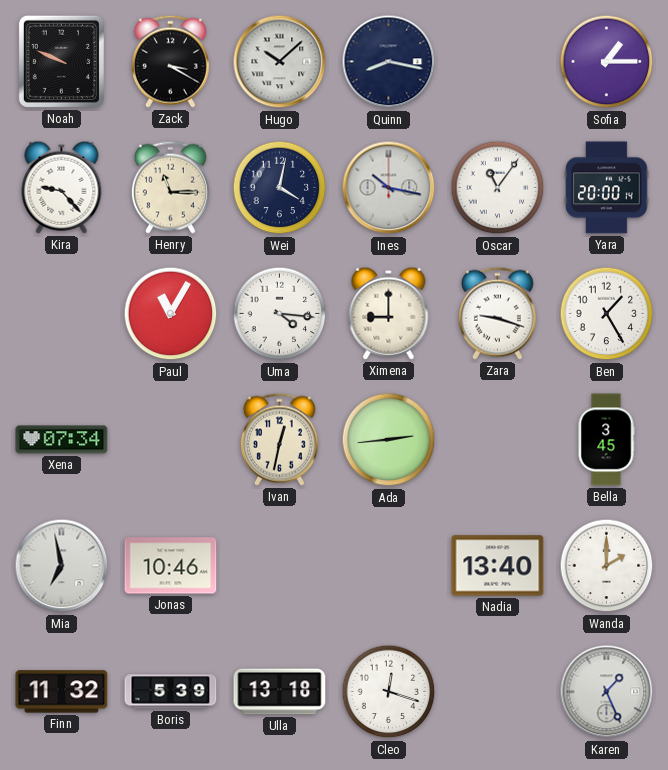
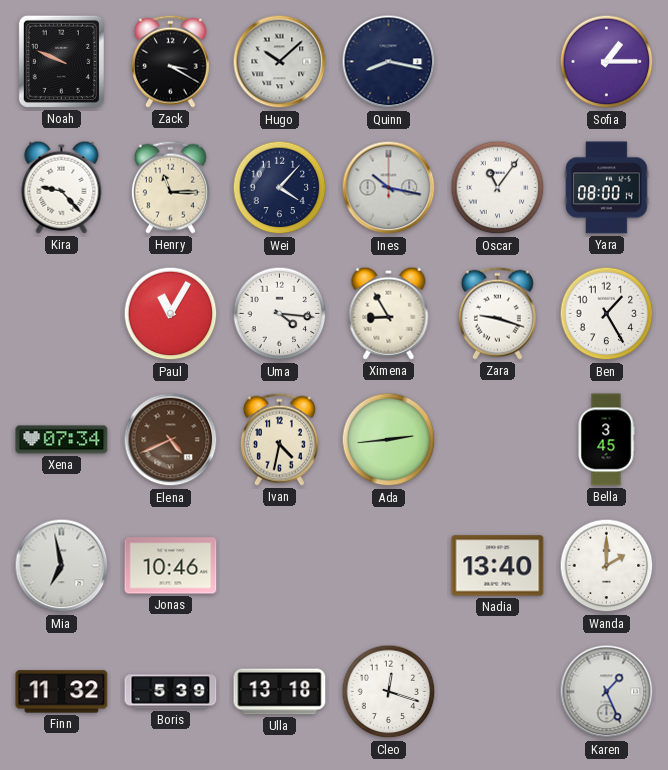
Wei: 4:02 -> 4:07 (280, 188)
Yara: 20:00 -> 08:00 (607, 188)
Ximena: 9:00 -> 8:55 (389, 313)
Elena: none -> 4:41 (171, 440)
Ivan: 12:32 -> 4:32 (279, 439)
